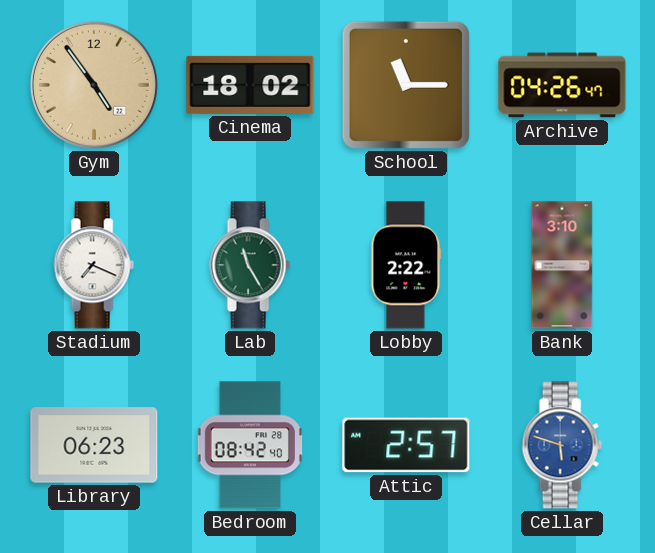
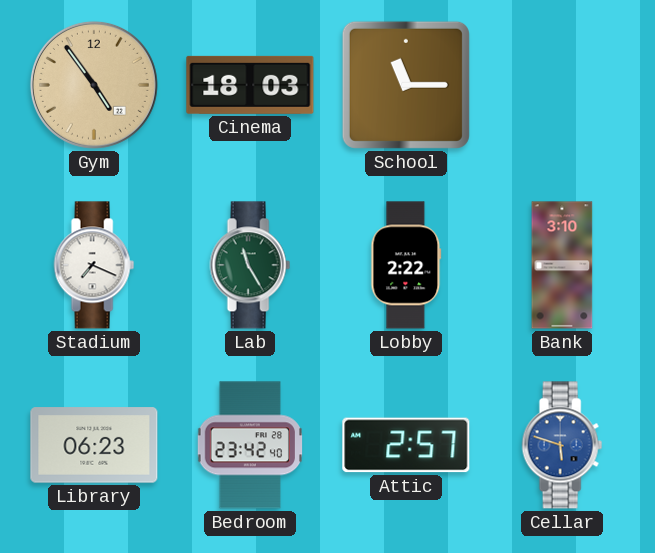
Cinema: 18:02 -> 18:03 (250, 85)
Archive: 04:26 -> none (562, 85)
Bedroom: 08:42 -> 23:42 (249, 445)
